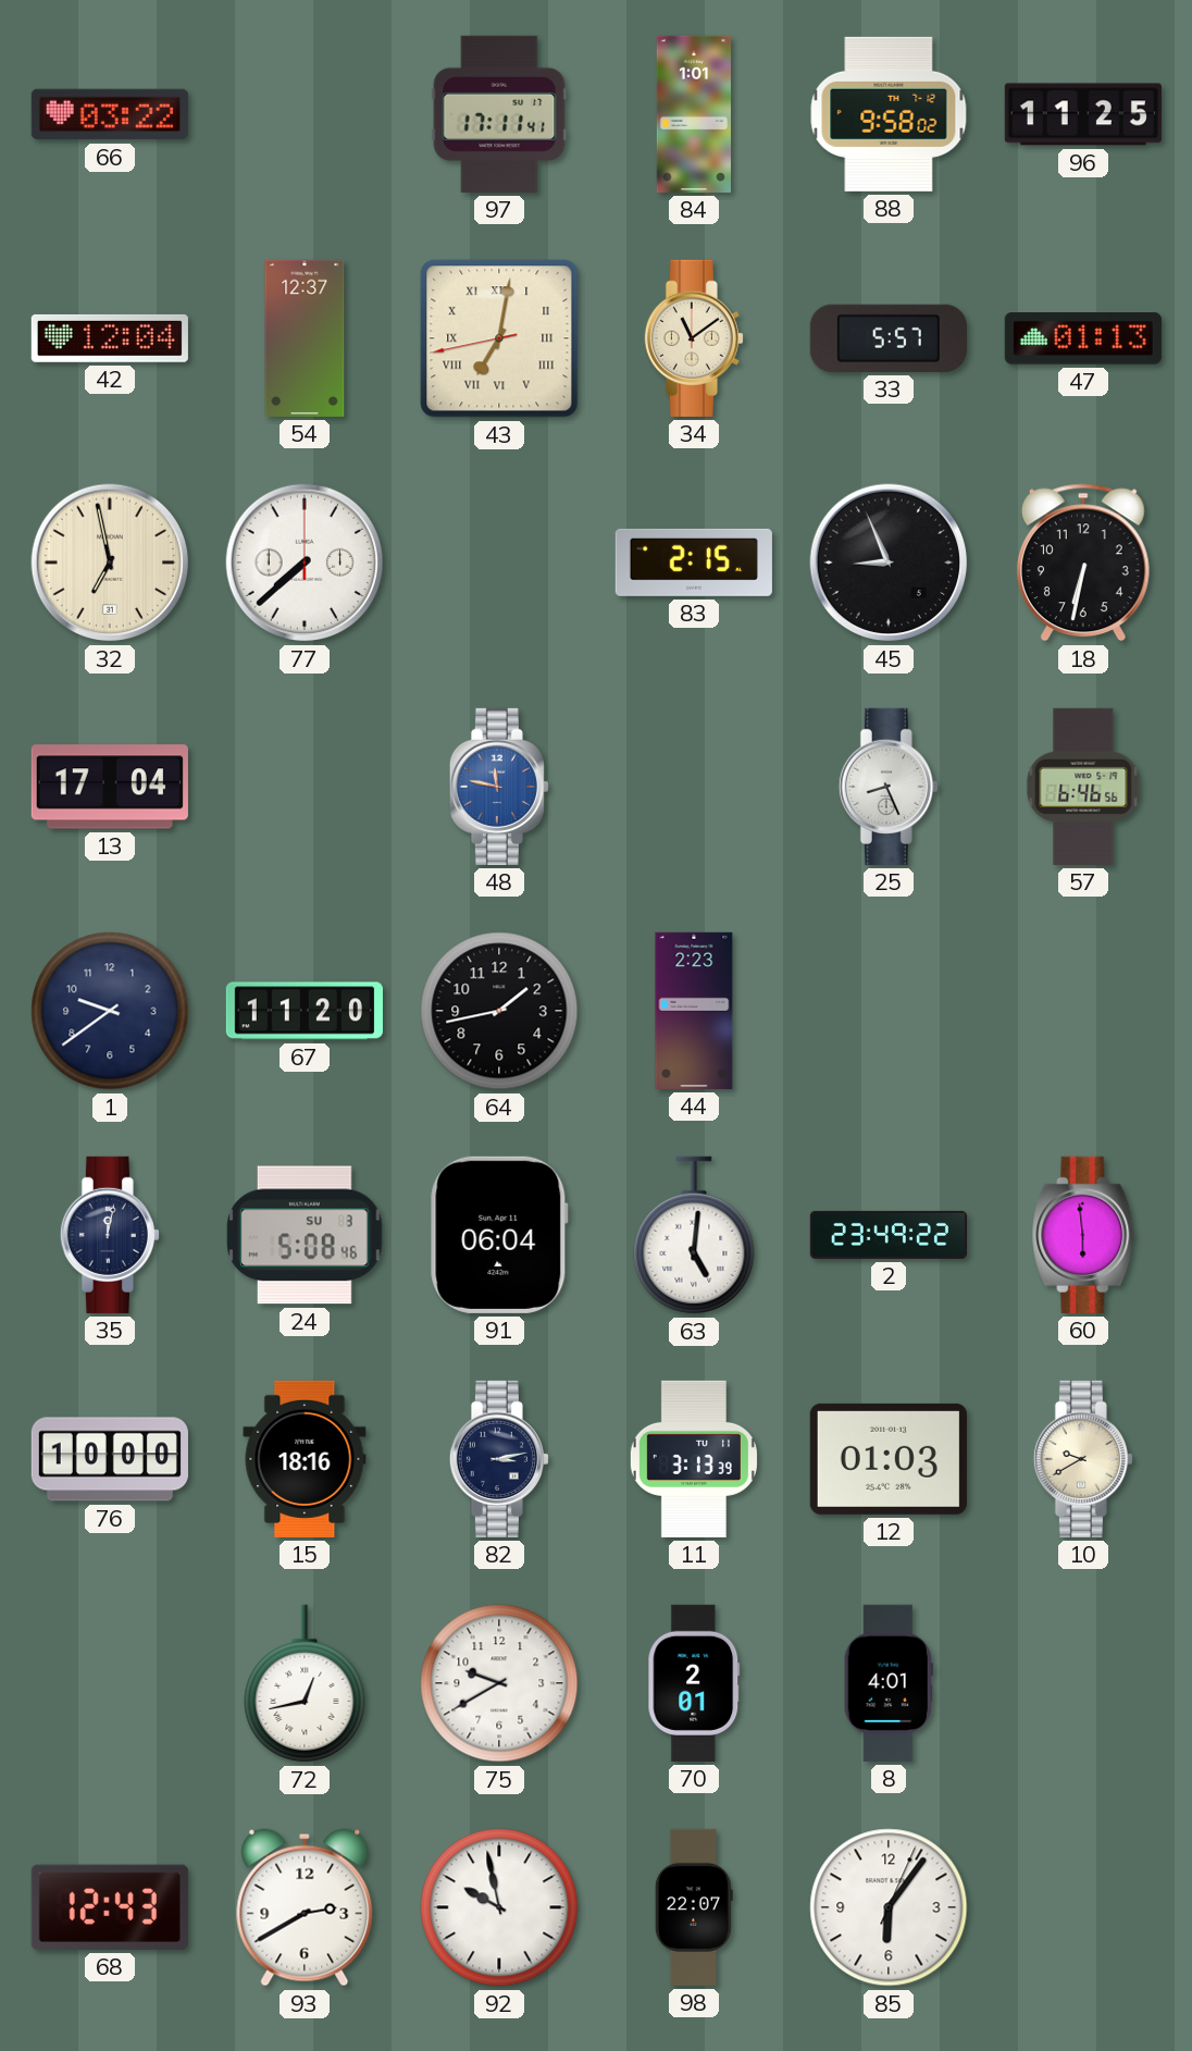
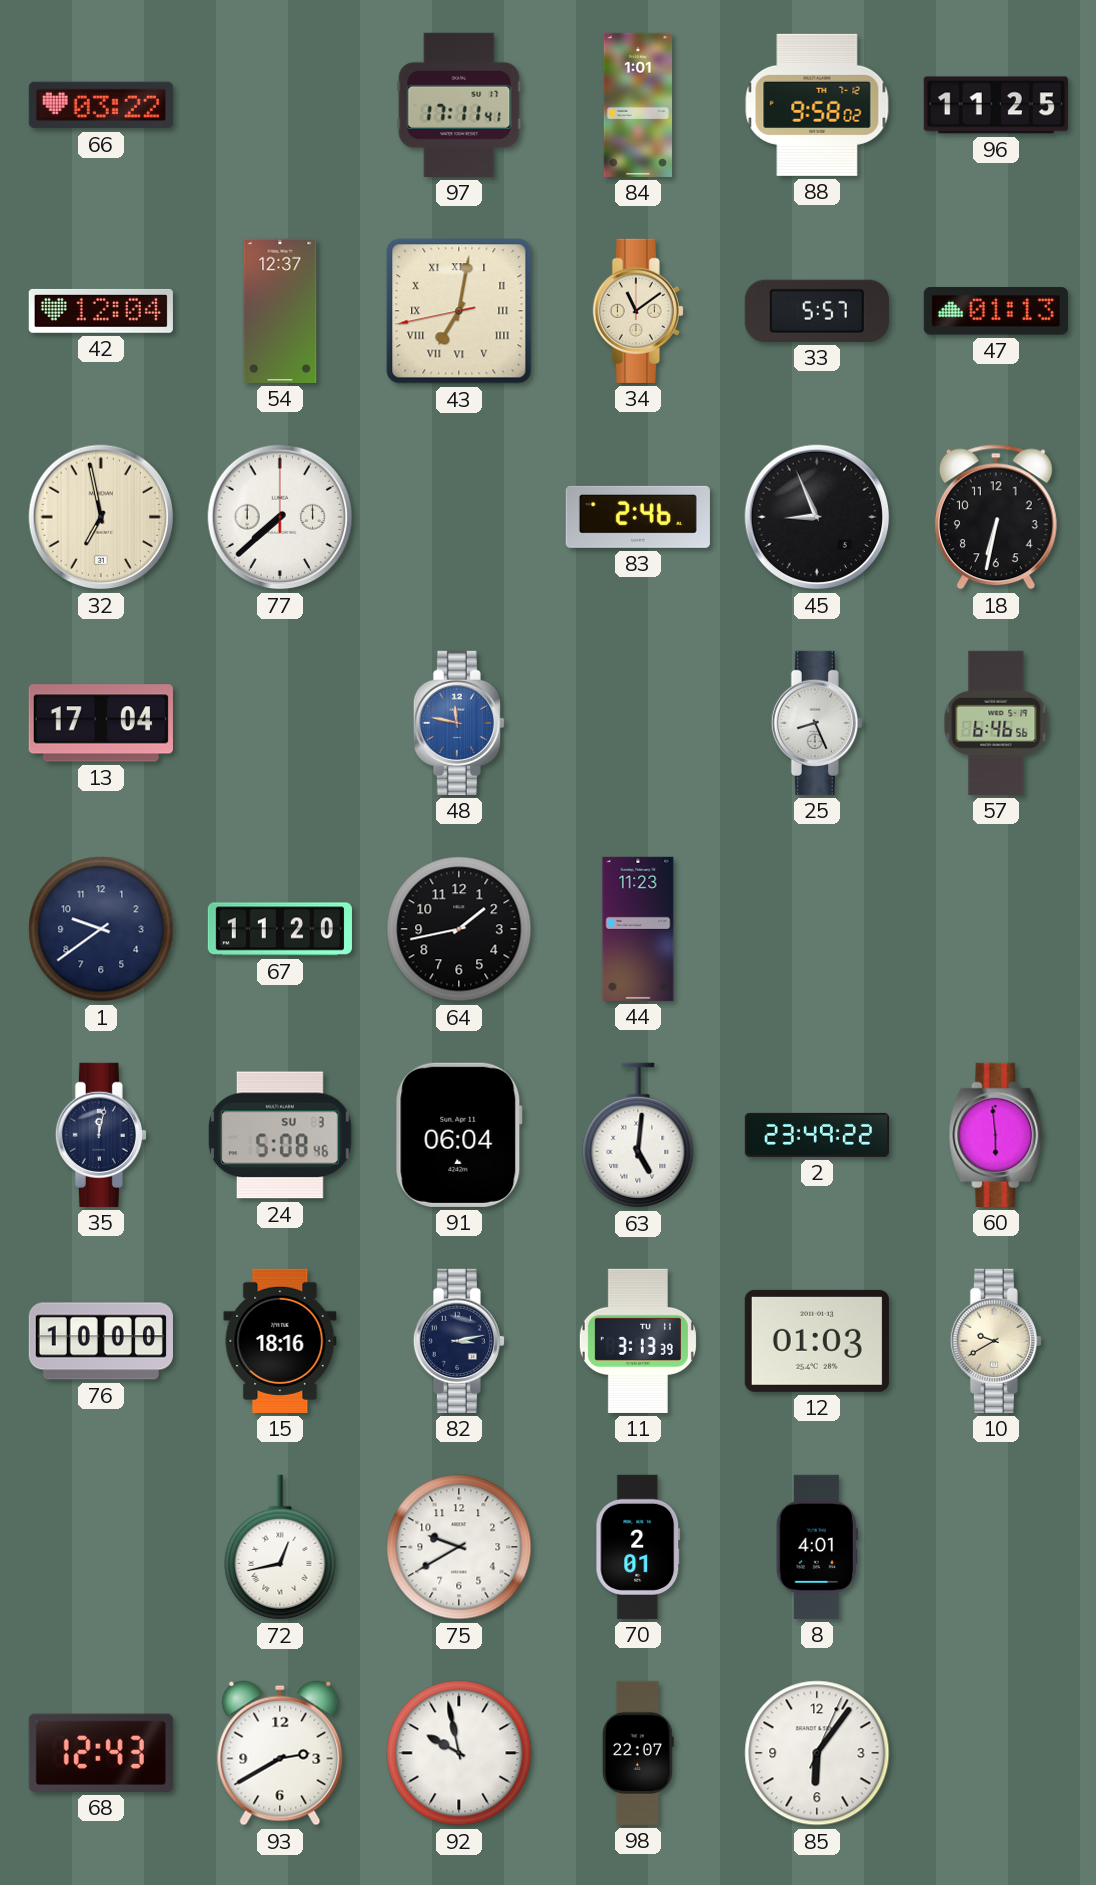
83: 2:15 -> 2:46 (638, 517)
44: 2:23 -> 11:23 (638, 929)
